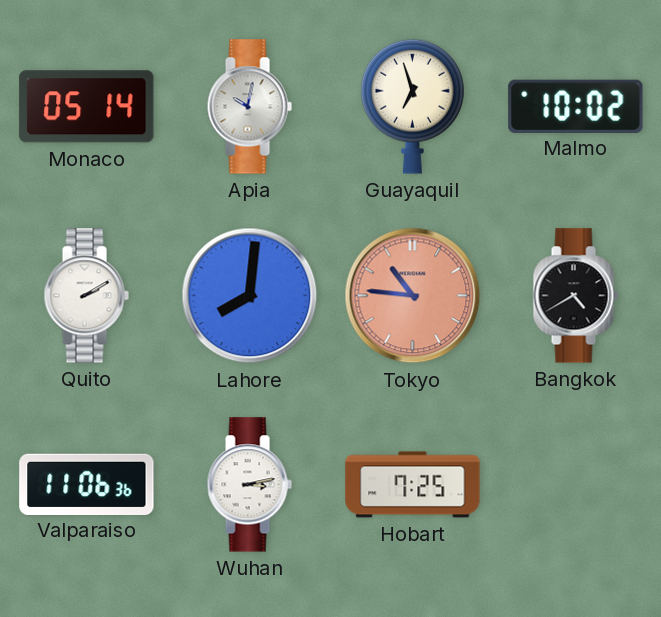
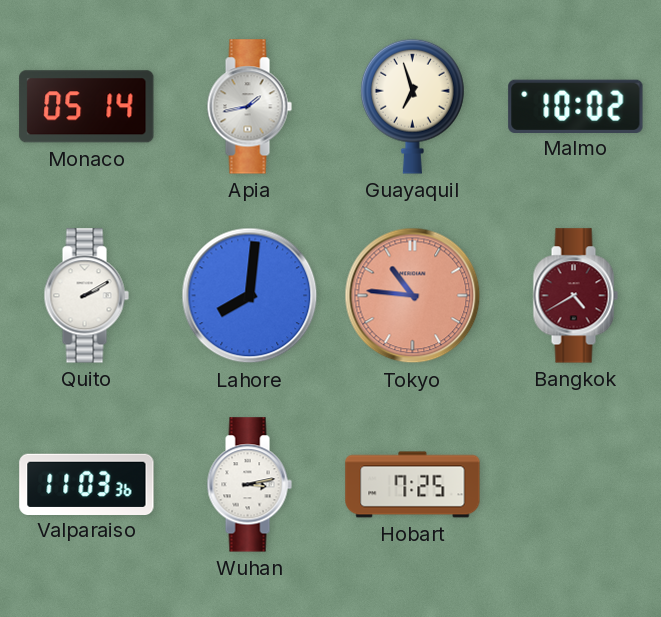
Apia: 10:02 -> 1:43 (249, 107)
Bangkok dial: black -> burgundy (575, 296)
Valparaiso: 11:06 -> 11:03 (87, 484)
